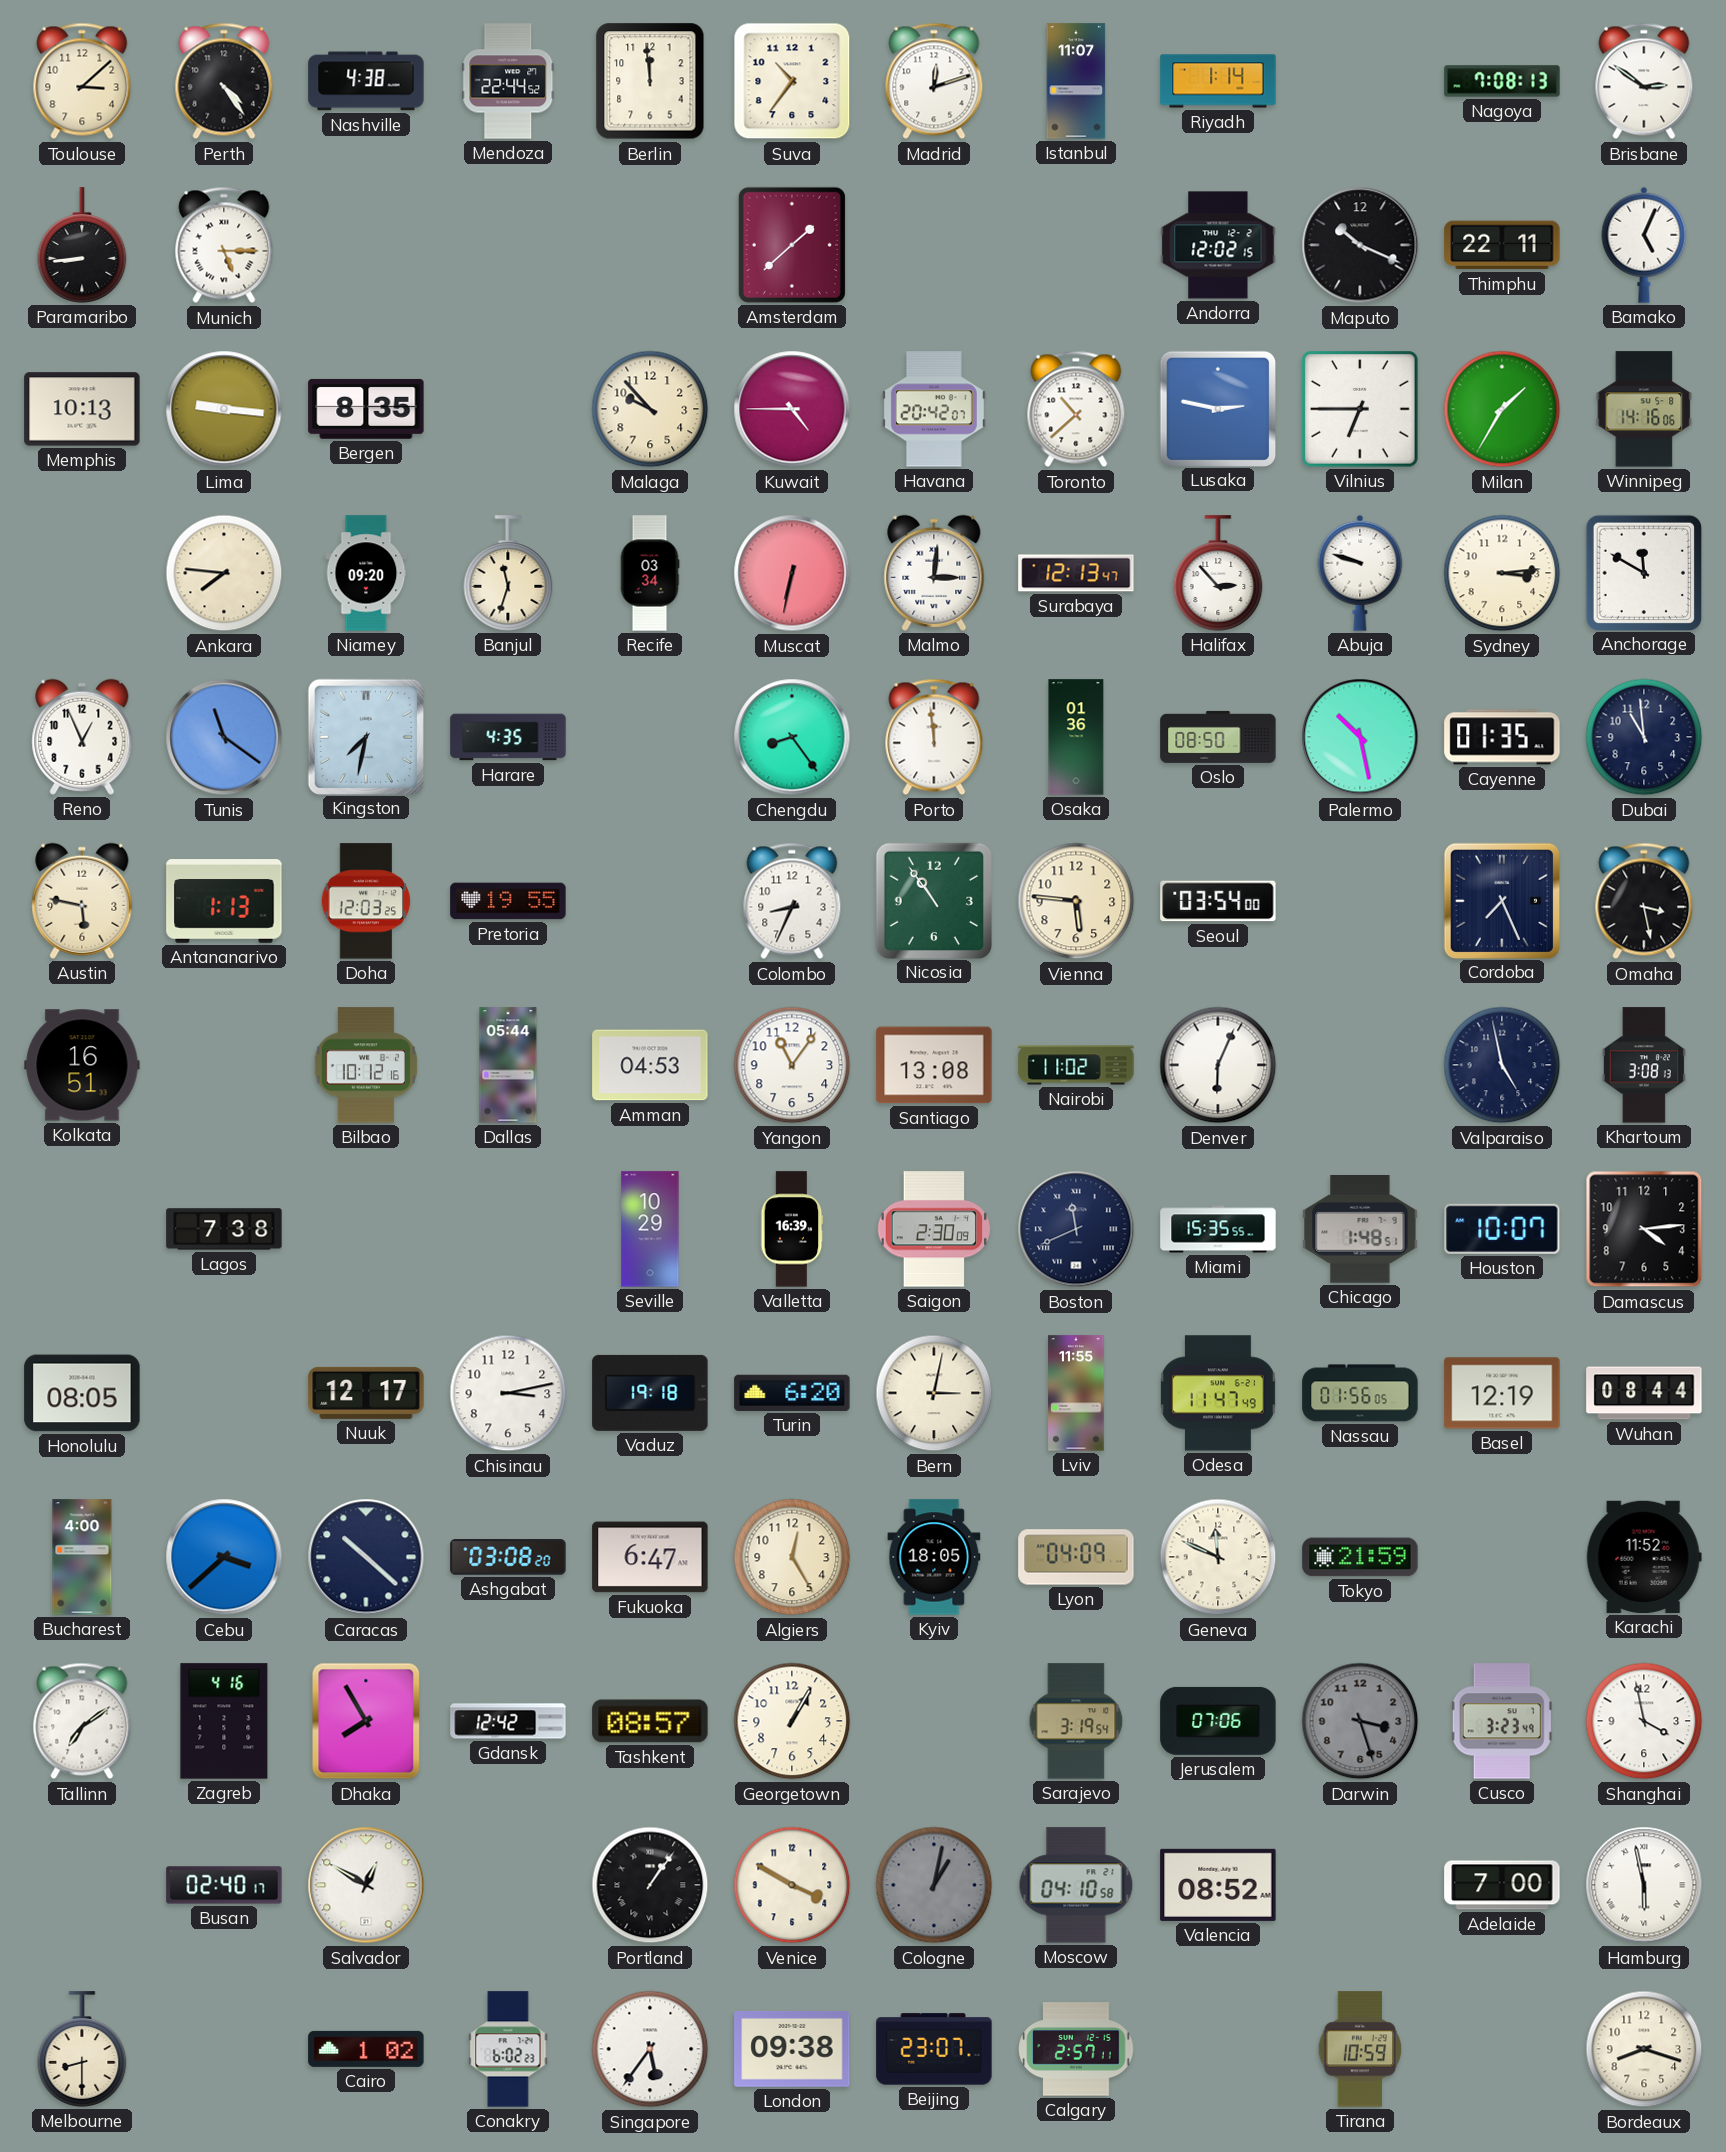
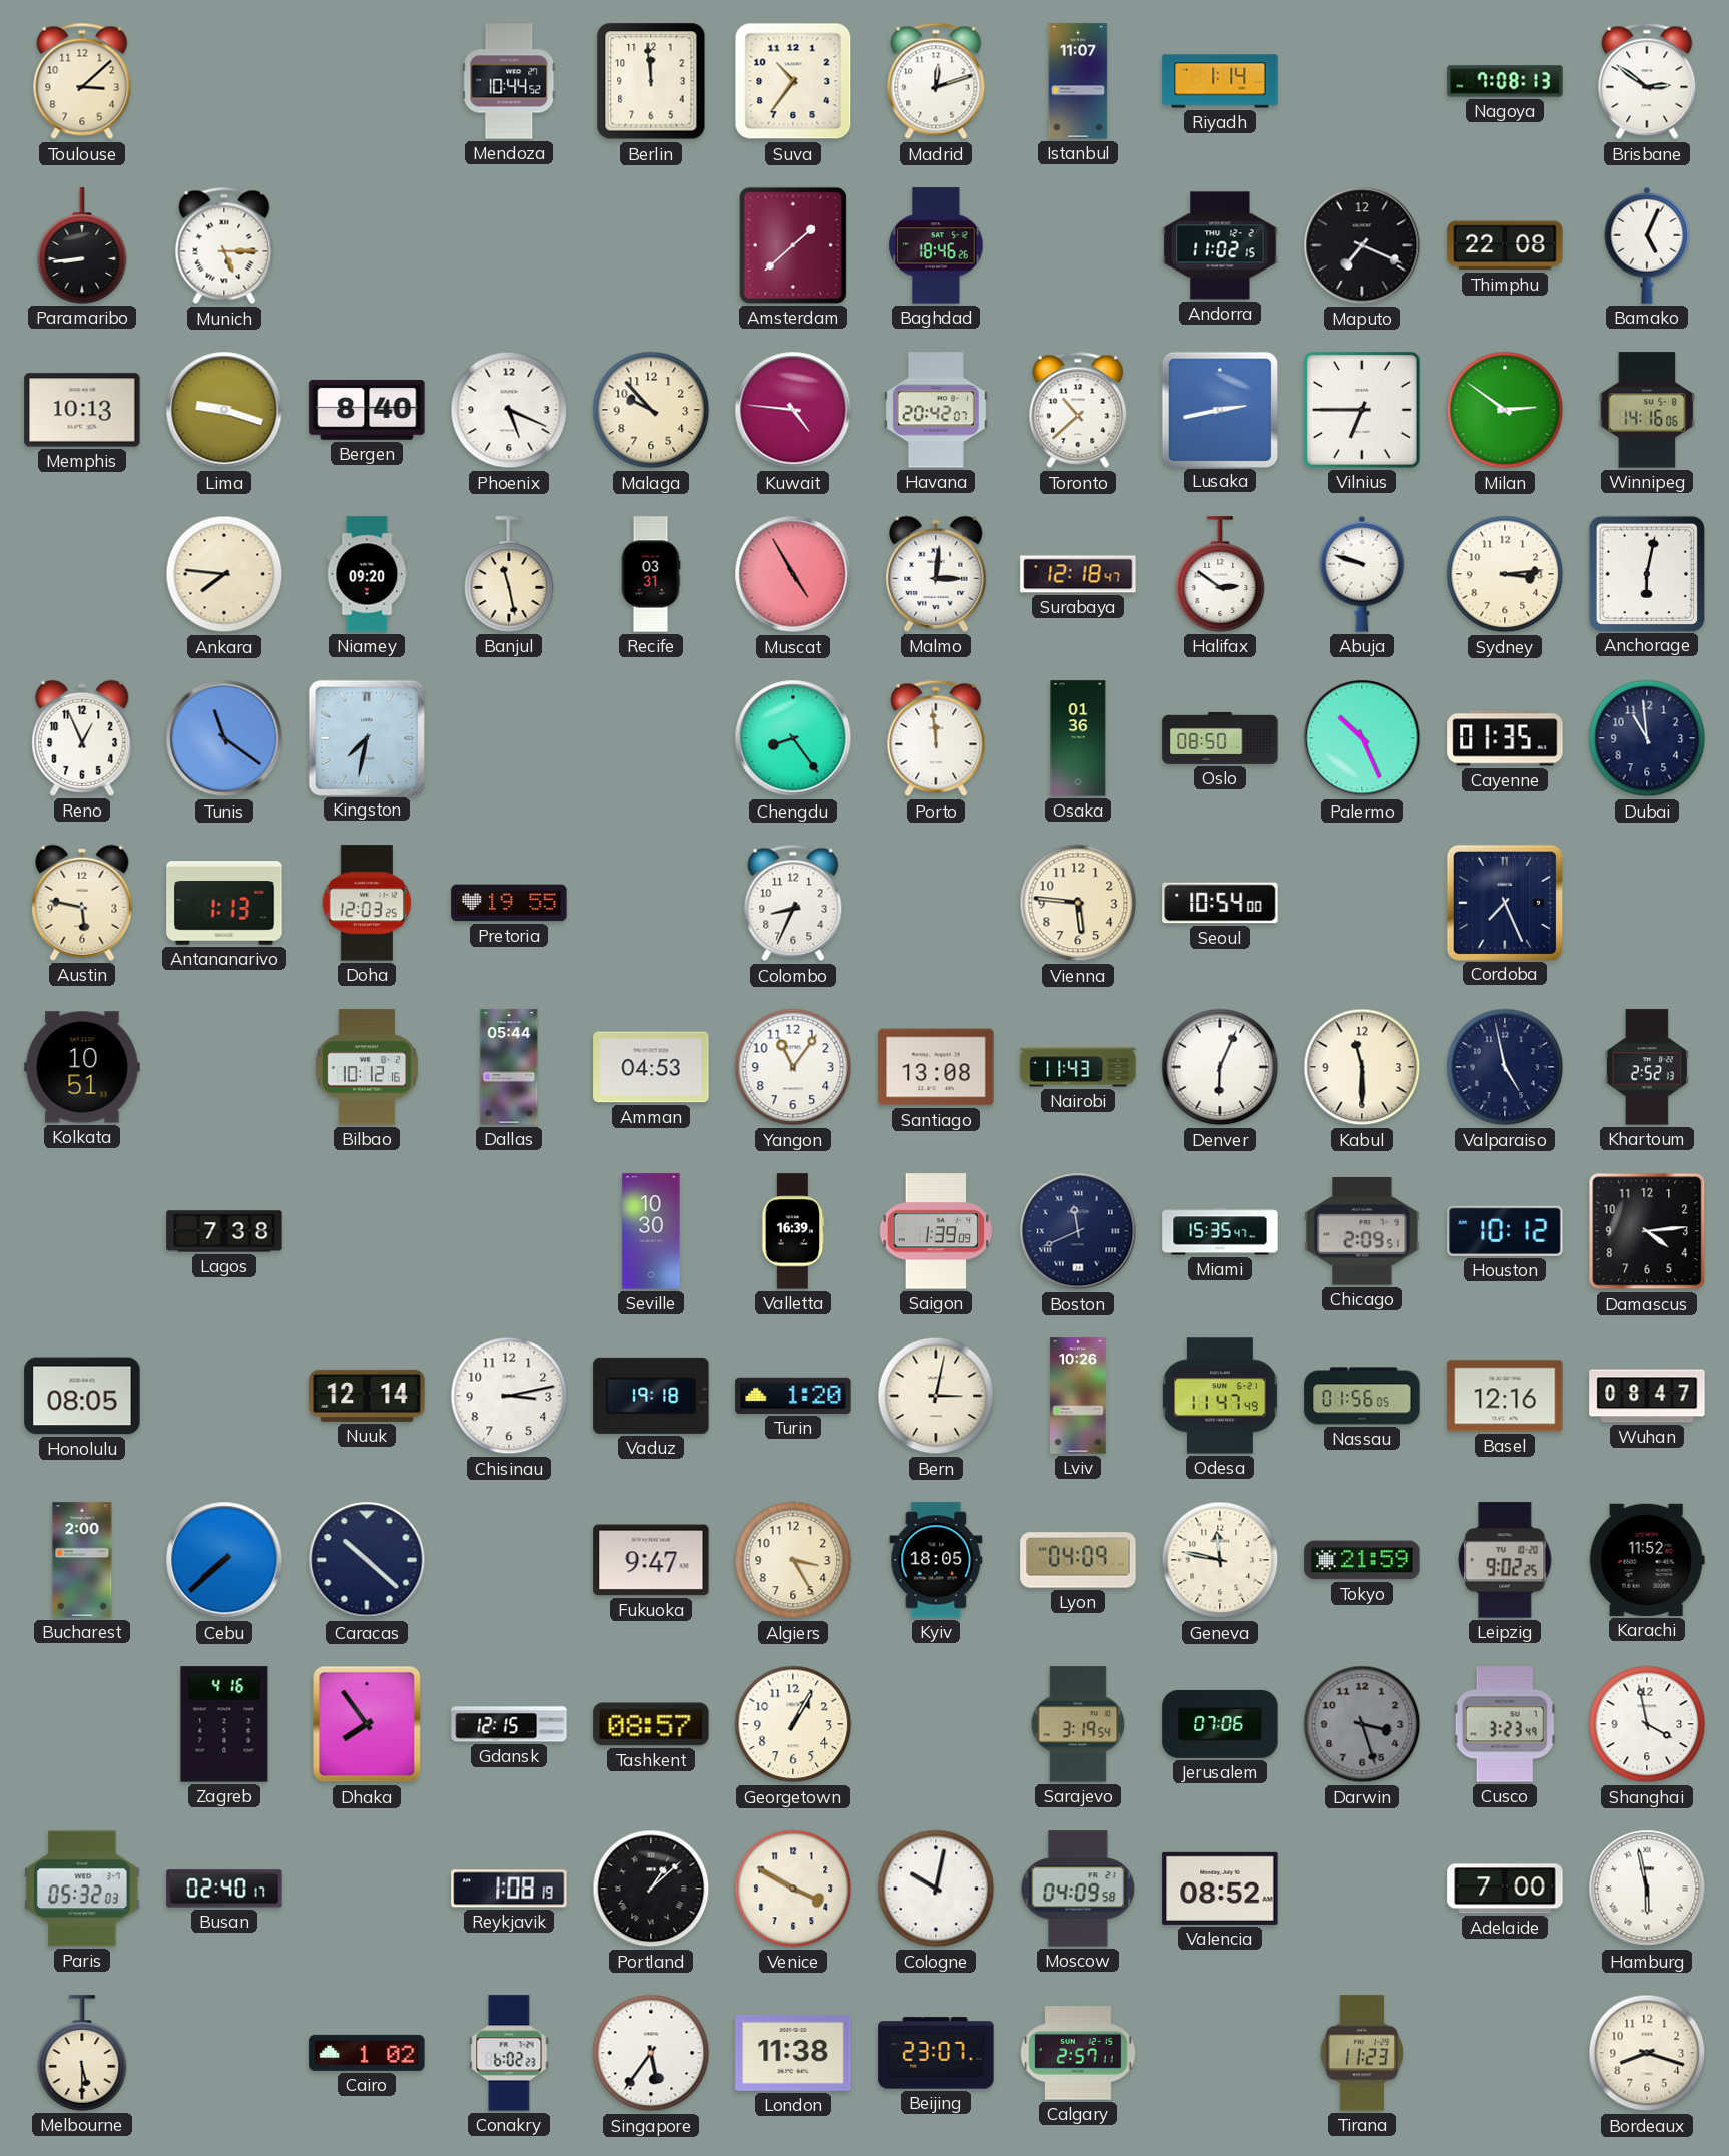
Perth: 4:24 -> none (224, 81)
Nashville: 4:38 -> none (366, 81)
Mendoza: 22:44 -> 10:44 (509, 81)
Baghdad: none -> 18:46 (936, 245)
Andorra: 12:02 -> 11:02 (1220, 245)
Maputo: 10:19 -> 7:19 (1362, 245)
Thimphu: 22:11 -> 22:08 (1505, 245)
Lima: 9:16 -> 9:18 (224, 410)
Bergen: 8:35 -> 8:40 (367, 410)
Phoenix: none -> 5:19 (509, 410)
Kuwait: 4:45 -> 4:46 (793, 410)
Lusaka: 2:47 -> 2:43 (1219, 409)
Milan: 1:35 -> 2:51 (1505, 410)
Banjul: 11:33 -> 11:28 (509, 574)
Recife: 03:34 -> 03:31 (651, 574)
Muscat: 6:32 -> 4:55 (793, 574)
Surabaya: 12:13 -> 12:18 (1078, 574)
Halifax: 2:53 -> 2:51 (1220, 574)
Anchorage: 11:50 -> 6:02 (1646, 573)
Harare: 4:35 -> none (508, 737)
Palermo: 10:28 -> 10:26 (1362, 738)
Nicosia: 10:54 -> none (933, 900)
Seoul: 03:54 -> 10:54 (1220, 903)
Omaha: 3:28 -> none (1644, 901)
Kolkata: 16:51 -> 10:51 (82, 1067)
Nairobi: 11:02 -> 11:43 (1078, 1067)
Kabul: none -> 11:30 (1362, 1067)
Khartoum: 3:08 -> 2:52 (1647, 1067)
Seville: 10:29 -> 10:30 (651, 1231)
Saigon: 2:30 -> 1:39 (936, 1231)
Miami: 15:35:55 -> 15:35:47 (1220, 1231)
Chicago: 1:48 -> 2:09 (1362, 1232)
Houston: 10:07 -> 10:12 (1505, 1231)
Nuuk: 12:17 -> 12:14 (367, 1396)
Turin: 6:20 -> 1:20 (793, 1396)
Lviv: 11:55 -> 10:26 (1078, 1396)
Basel: 12:19 -> 12:16 (1505, 1396)
Wuhan: 08:44 -> 08:47 (1647, 1396)
Bucharest: 4:00 -> 2:00 (82, 1560)
Cebu: 3:38 -> 7:38 (224, 1560)
Ashgabat: 03:08 -> none (508, 1557)
Fukuoka: 6:47 -> 9:47 (651, 1560)
Algiers: 12:25 -> 3:25 (793, 1560)
Geneva: 11:49 -> 11:47 (1220, 1560)
Leipzig: none -> 9:02 (1505, 1560)
Tallinn: 7:09 -> none (82, 1721)
Dhaka: 7:55 -> 7:54 (367, 1724)
Gdansk: 12:42 -> 12:15 (509, 1724)
Paris: none -> 05:32 (82, 1889)
Salvador: 12:50 -> none (366, 1885)
Reykjavik: none -> 1:08 (509, 1889)
Portland: 1:06 -> 1:08 (651, 1889)
Cologne: 1:02 -> 10:02 (936, 1889)
Cologne dial: grey -> white (936, 1889)
Moscow: 04:10 -> 04:09 (1078, 1889)
Melbourne: 8:30 -> 5:30 (82, 2053)
London: 09:38 -> 11:38 (793, 2053)
Tirana: 10:59 -> 11:23 (1362, 2053)
